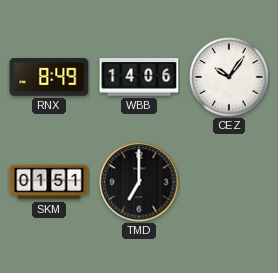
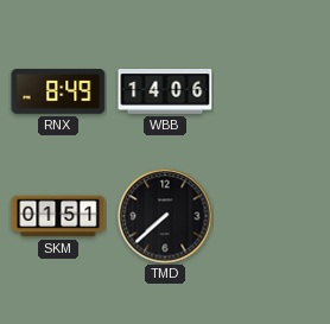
CEZ: 10:06 -> none (229, 77)
TMD: 7:00 -> 7:38 (165, 216)
